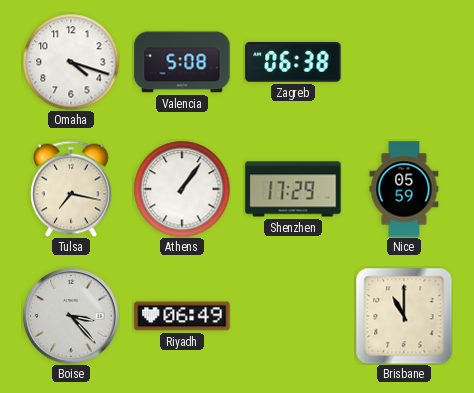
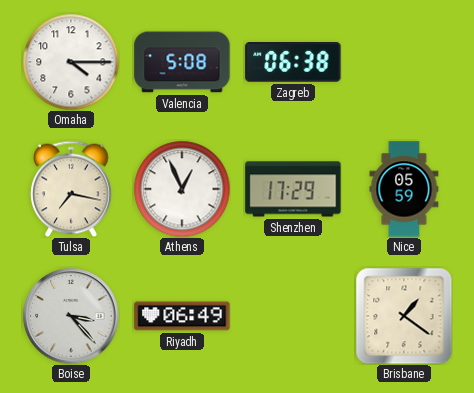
Omaha: 4:18 -> 4:15 (71, 62)
Athens: 1:06 -> 12:56 (182, 189)
Brisbane: 11:00 -> 1:21 (404, 316)
